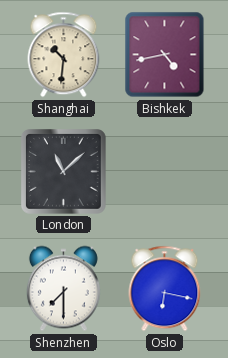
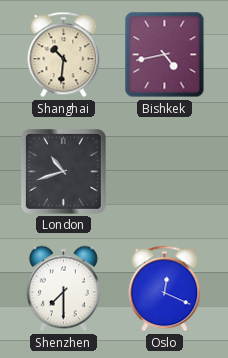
London: 11:08 -> 10:42 (64, 172)
Oslo: 6:17 -> 12:19 (165, 289)
